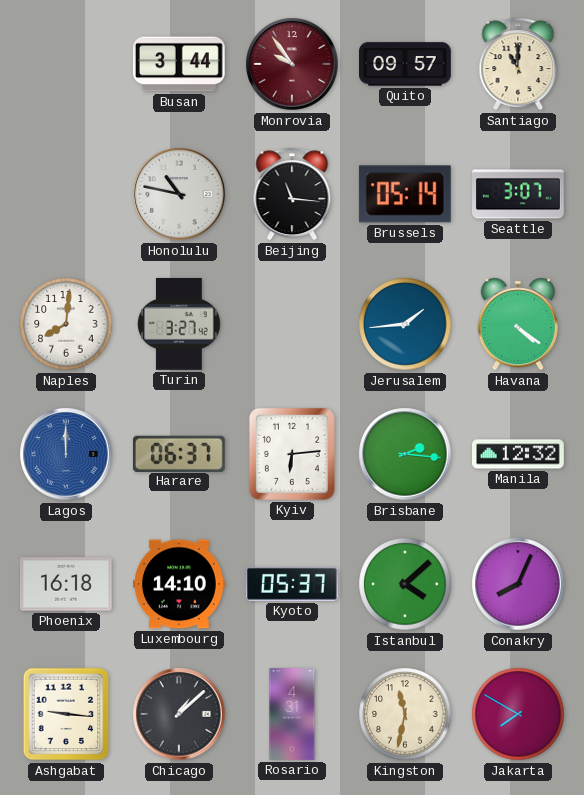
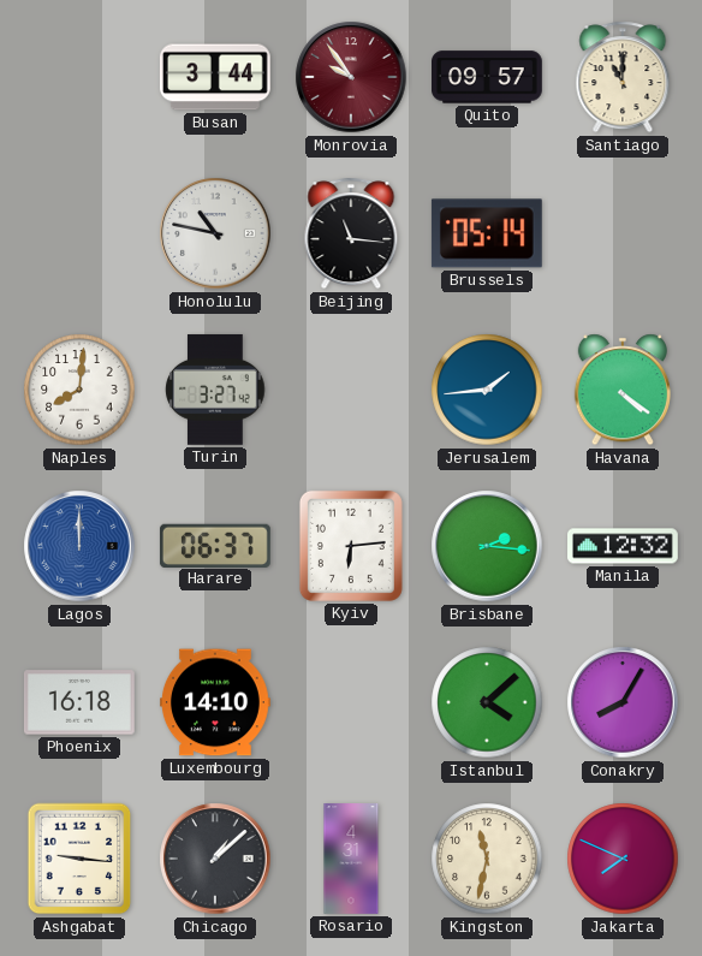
Seattle: 3:07 -> none (519, 194)
Kyoto: 05:37 -> none (292, 584)
Conakry: 8:04 -> 8:05 (623, 702)
Jakarta: 7:50 -> 7:49 (623, 859)
